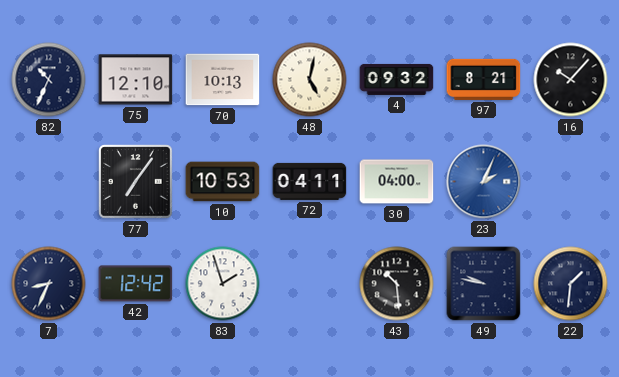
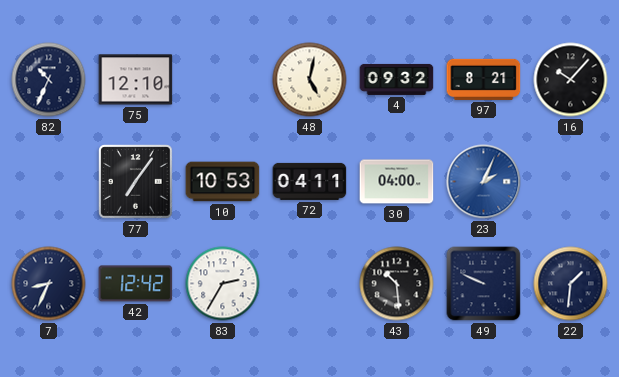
70: 10:13 -> none (223, 80)
83: 1:57 -> 2:35 (223, 284)
49: 9:47 -> 9:49 (484, 284)
